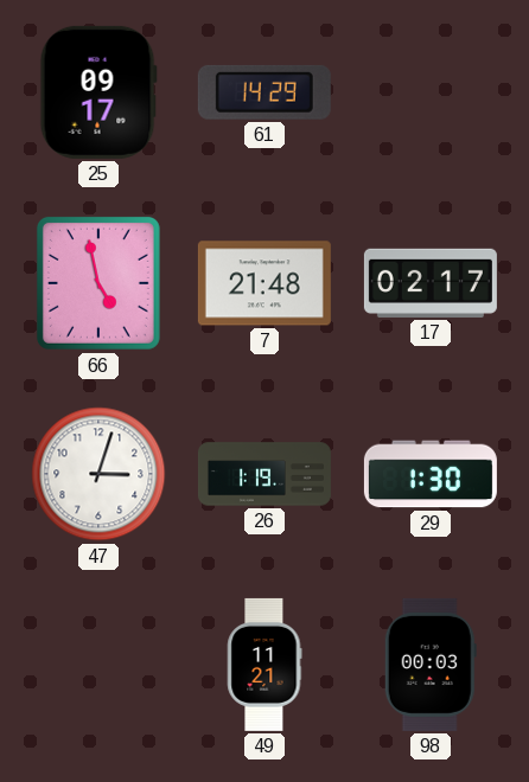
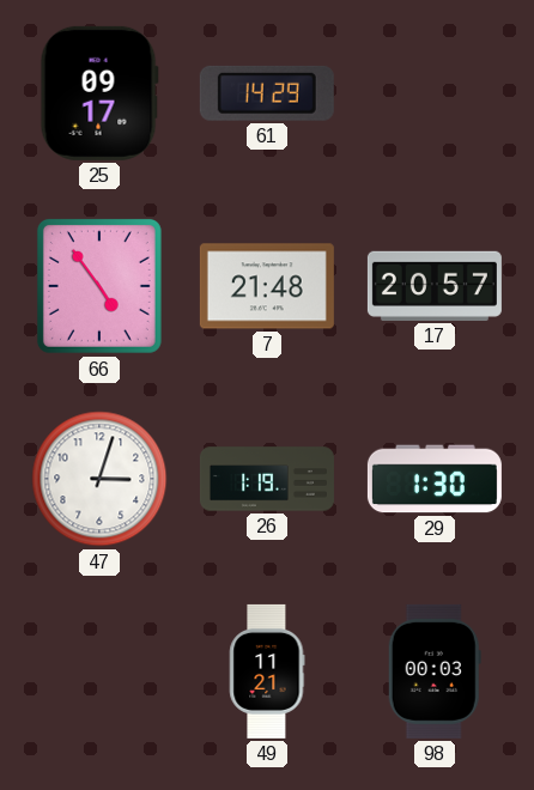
66: 4:58 -> 4:54 (99, 286)
17: 02:17 -> 20:57 (435, 286)
